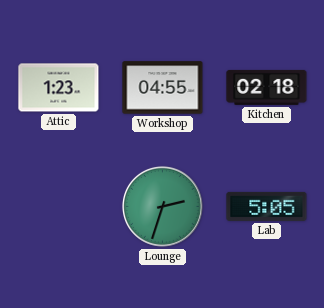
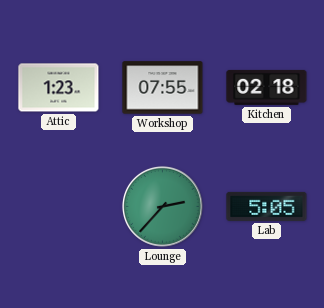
Workshop: 04:55 -> 07:55 (163, 88)
Lounge: 2:33 -> 2:37 (162, 206)
